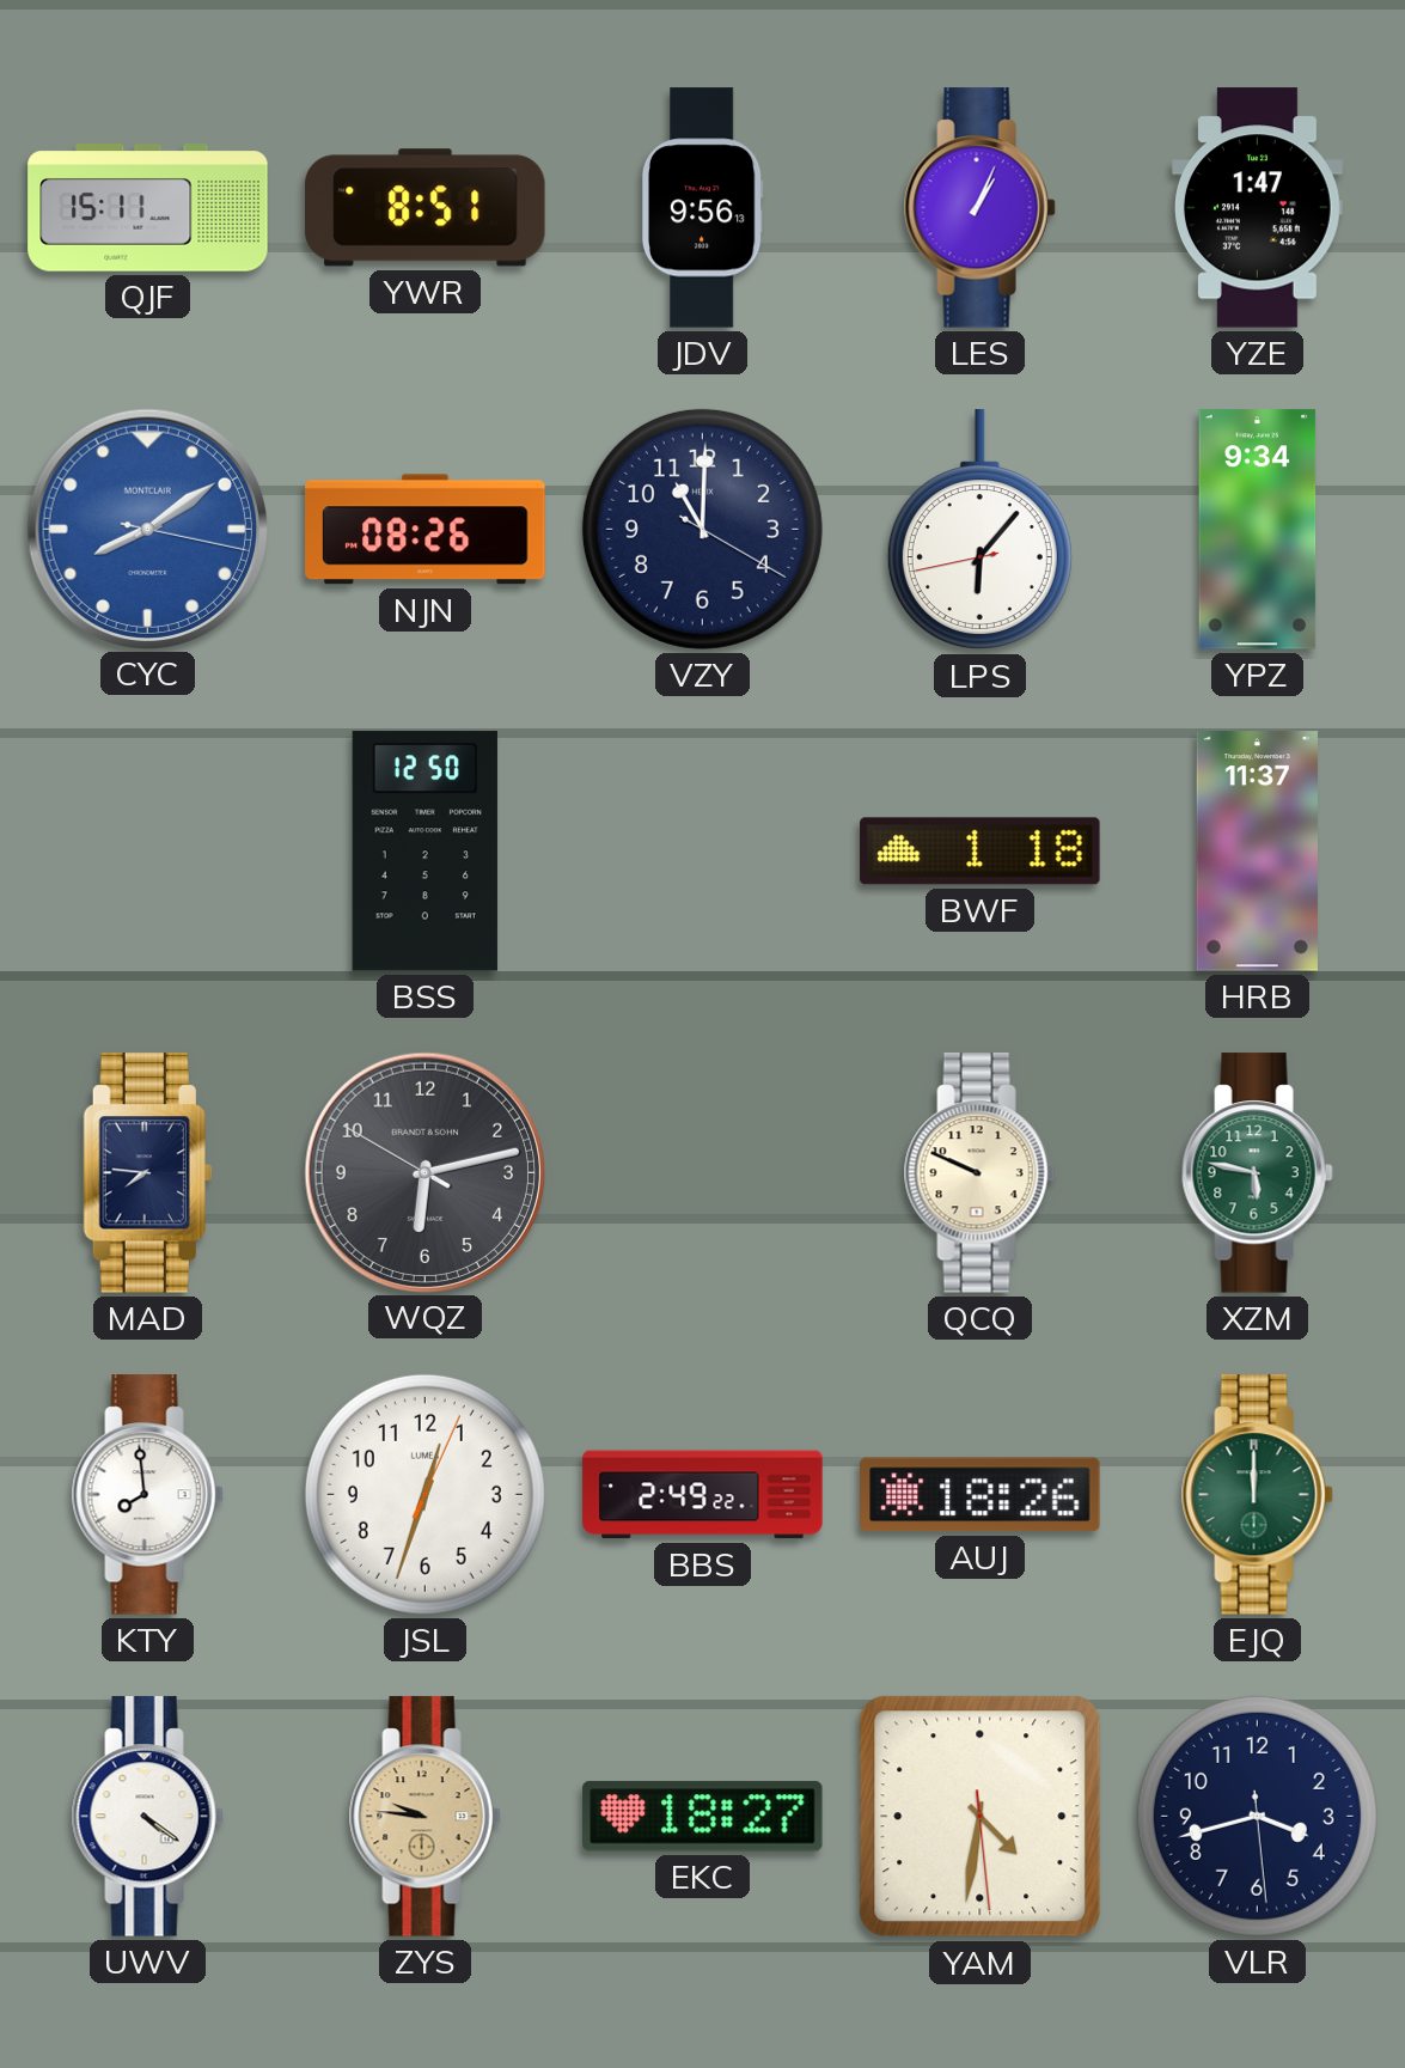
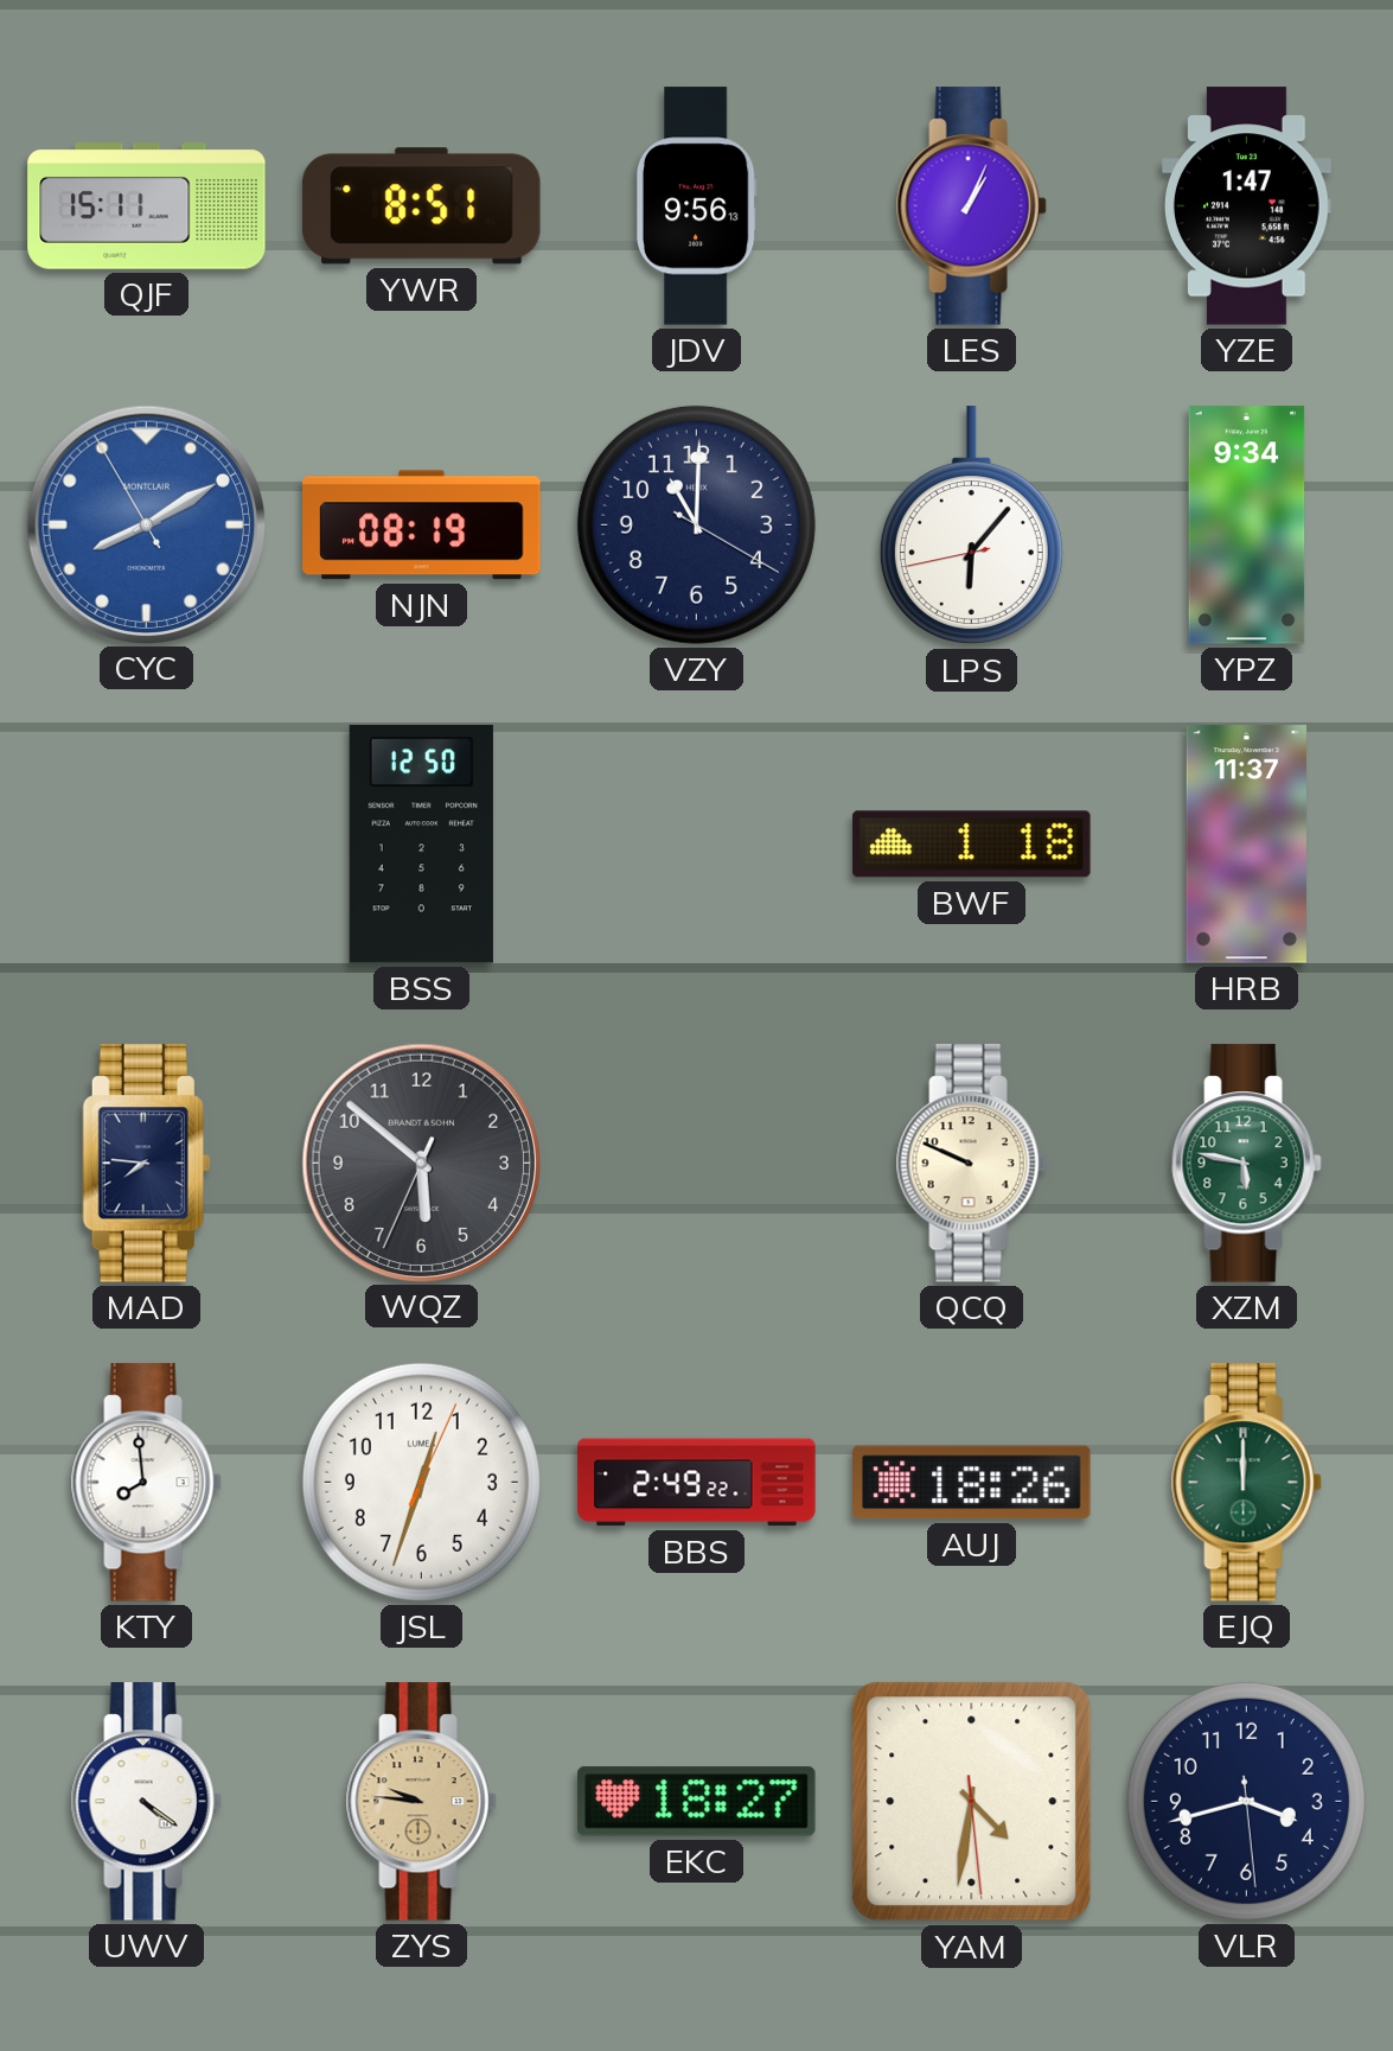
CYC: 8:09:17 -> 8:09:55 (146, 524)
NJN: 08:26 -> 08:19 (422, 526)
WQZ: 6:12 -> 5:51 (421, 1163)
